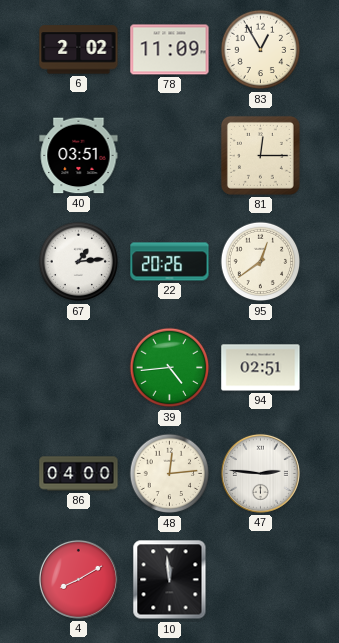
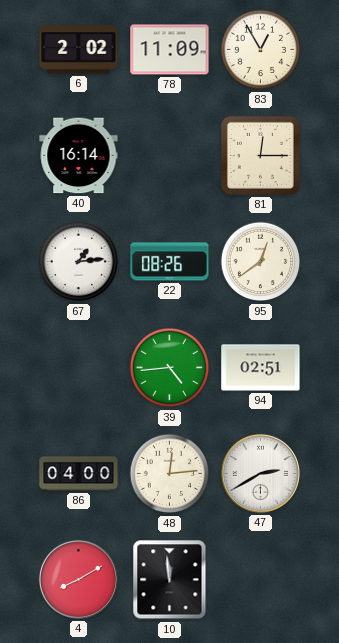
40: 03:51 -> 16:14 (79, 156)
22: 20:26 -> 08:26 (170, 262)
47: 2:46 -> 2:40 (260, 473)
